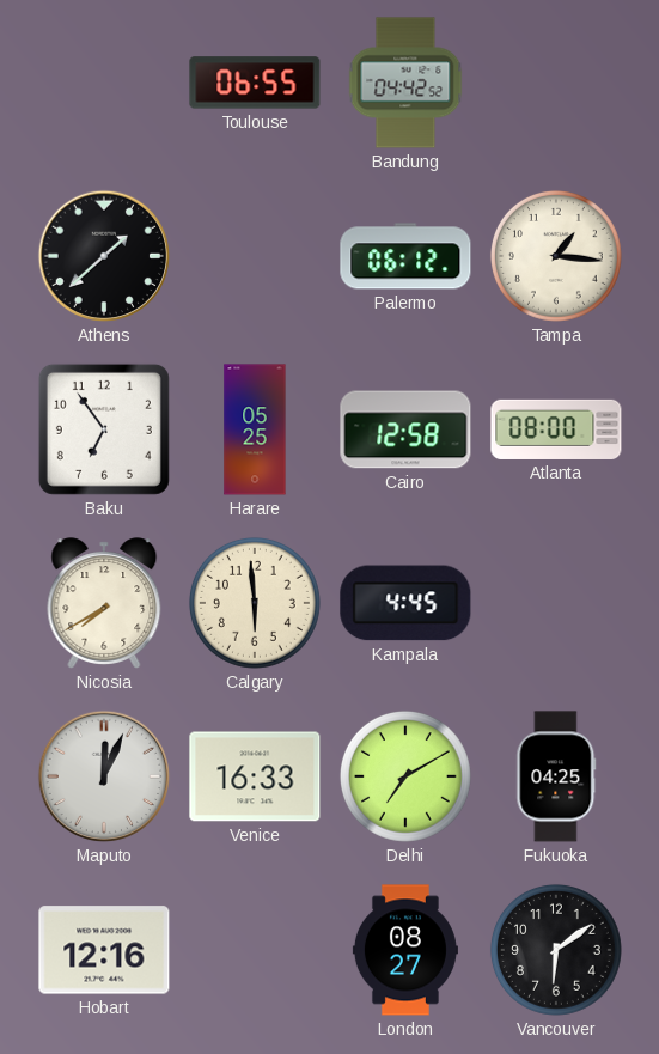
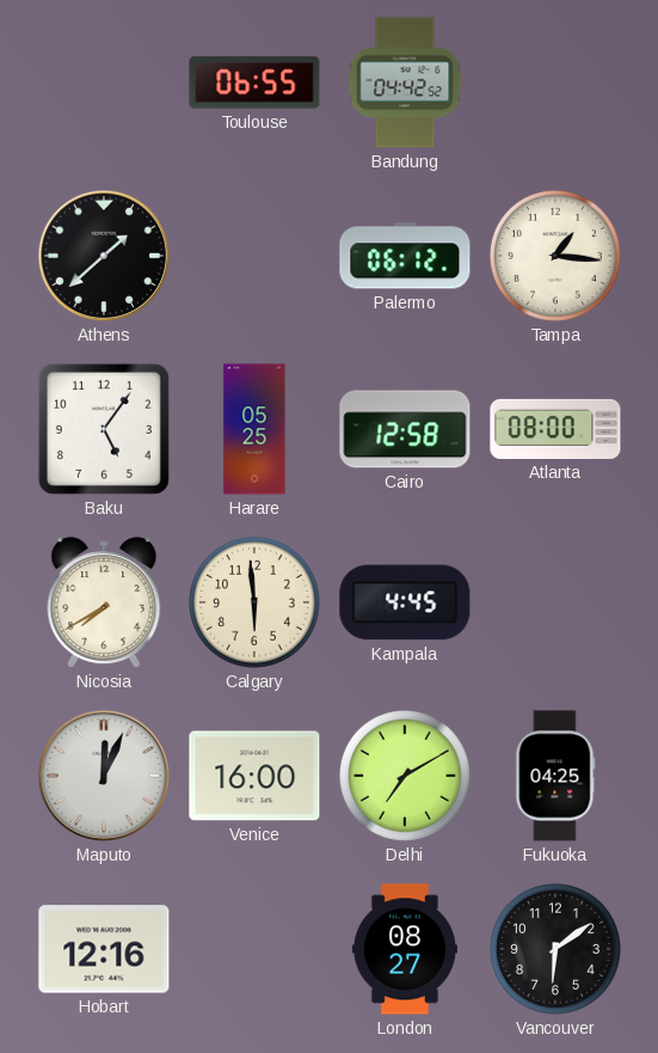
Baku: 6:54 -> 5:06 (104, 429)
Venice: 16:33 -> 16:00 (254, 776)
